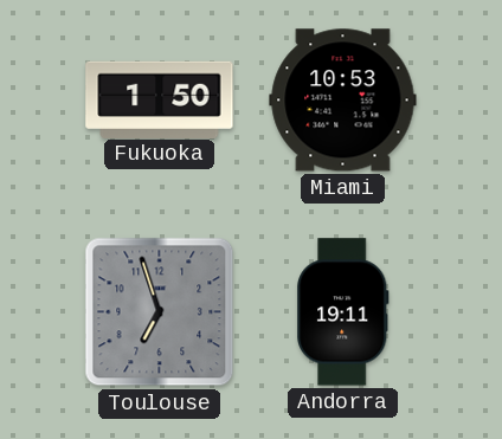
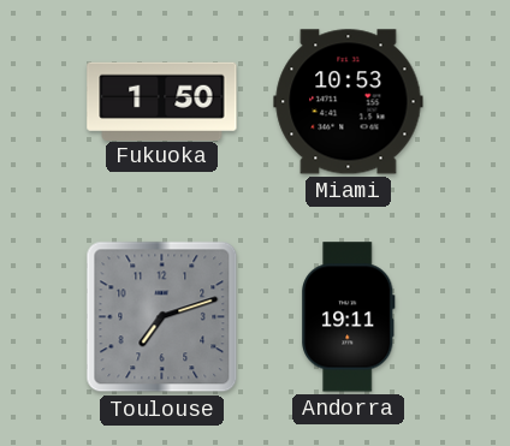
Toulouse: 6:57 -> 7:12 (162, 317)
